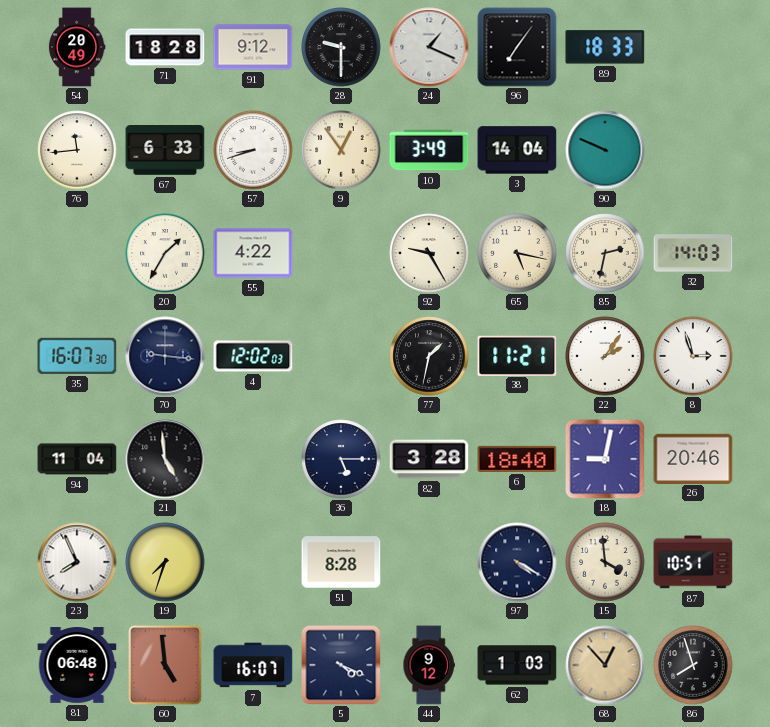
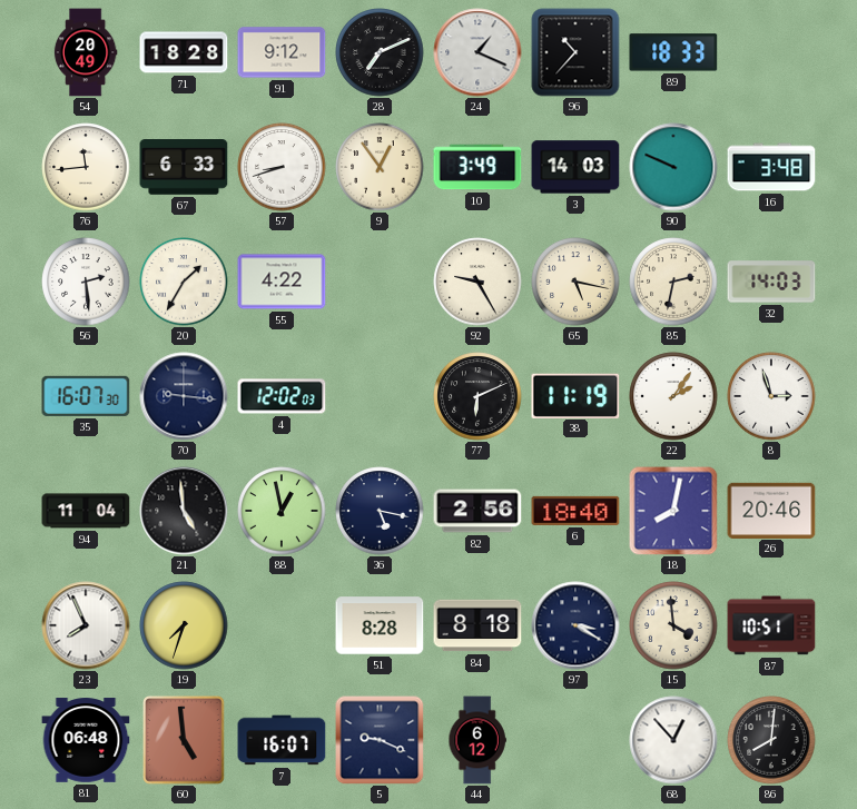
28: 9:30 -> 7:11 (380, 52)
96: 7:06 -> 10:37 (575, 52)
3: 14:04 -> 14:03 (575, 167)
16: none -> 3:48 (771, 167)
56: none -> 2:29 (86, 282)
77: 1:32 -> 6:11 (477, 396)
38: 11:21 -> 11:19 (575, 395)
88: none -> 12:58 (282, 511)
36: 5:15 -> 5:17 (380, 511)
82: 3:28 -> 2:56 (477, 511)
18: 9:02 -> 8:02 (673, 511)
84: none -> 8:18 (477, 625)
97: 4:20 -> 3:20 (575, 625)
5: 4:19 -> 9:19 (380, 740)
44: 9:12 -> 6:12 (477, 740)
62: 1:03 -> none (517, 665)
68 dial: champagne -> white (673, 740)
86: 7:57 -> 8:01 (771, 740)
